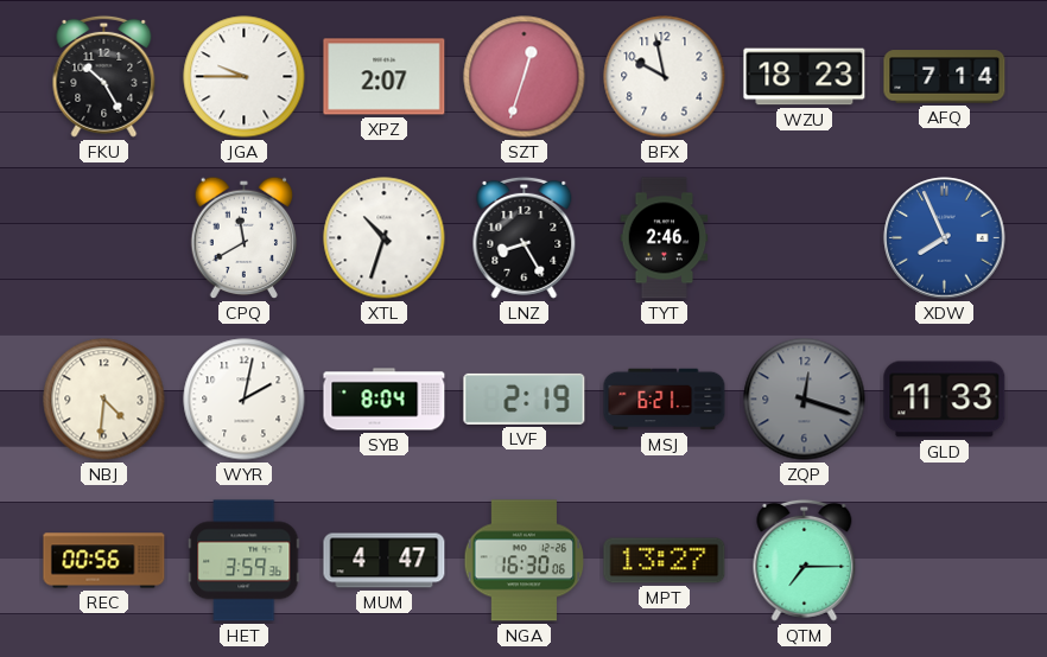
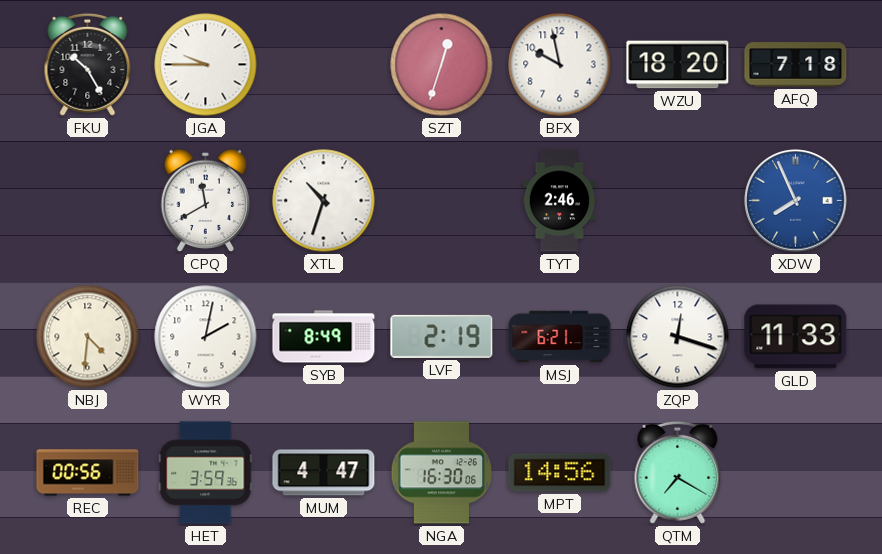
XPZ: 2:07 -> none (385, 77)
WZU: 18:23 -> 18:20 (678, 65)
AFQ: 7:14 -> 7:18 (796, 65)
LNZ: 8:25 -> none (525, 237)
SYB: 8:04 -> 8:49 (324, 337)
ZQP dial: grey -> white (678, 337)
MPT: 13:27 -> 14:56 (560, 473)
QTM: 7:15 -> 7:20 (678, 472)
